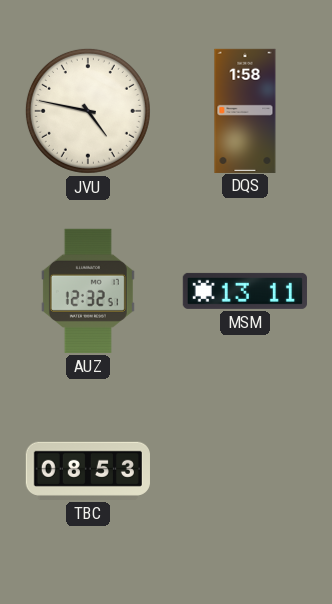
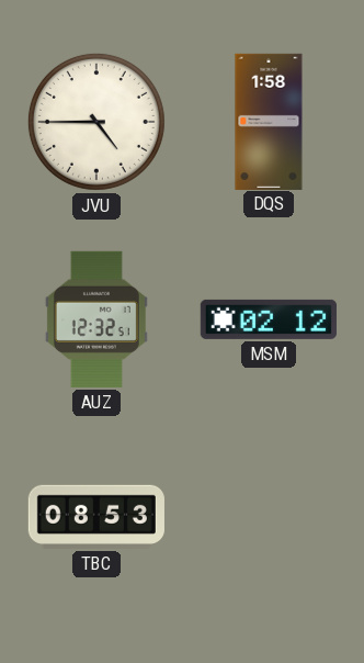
JVU: 4:47 -> 4:45 (96, 122)
MSM: 13:11 -> 02:12 (269, 319)
